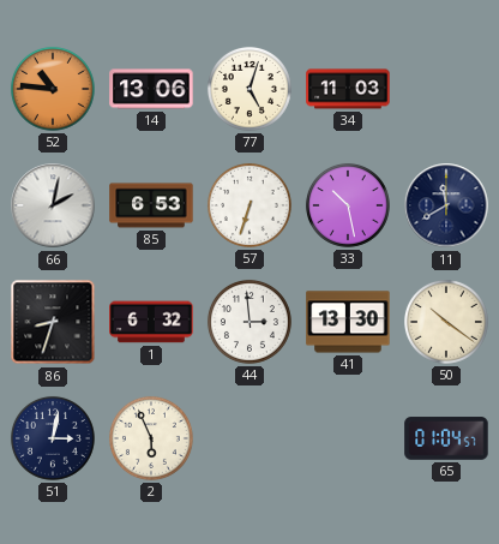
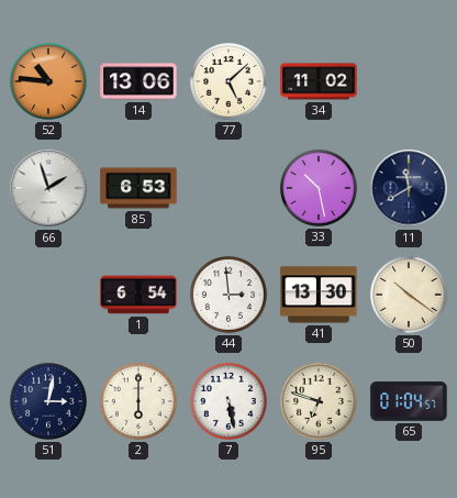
77: 5:03 -> 5:08 (228, 81)
34: 11:03 -> 11:02 (319, 81)
66: 2:02 -> 1:57 (48, 188)
57: 6:33 -> none (249, 205)
86: 8:33 -> none (53, 322)
1: 6:32 -> 6:54 (138, 295)
2: 5:56 -> 6:00 (138, 401)
7: none -> 5:28 (228, 401)
95: none -> 6:48 (319, 401)
